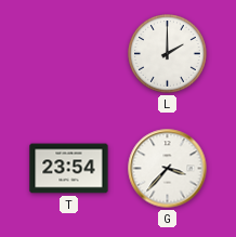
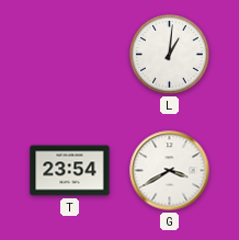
L: 2:00 -> 1:01 (170, 55)
G: 3:37 -> 3:40 (170, 171)
